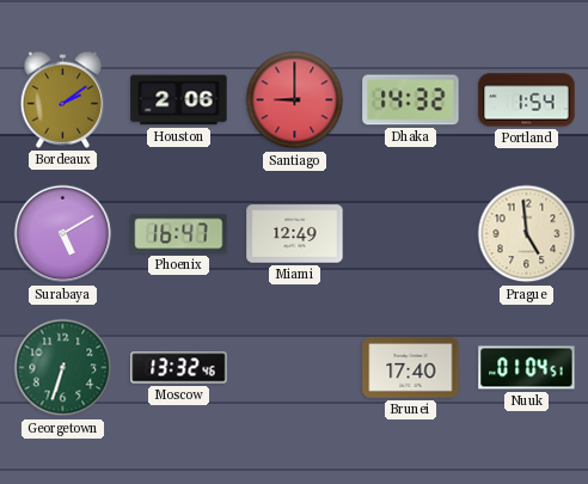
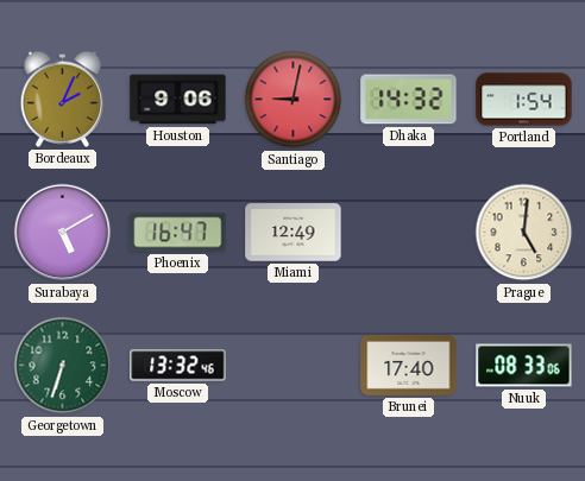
Bordeaux: 2:09 -> 2:04 (63, 99)
Houston: 2:06 -> 9:06 (178, 100)
Santiago: 9:00 -> 9:02 (294, 100)
Prague: 4:59 -> 5:01 (524, 233)
Nuuk: 01:04 -> 08:33 (524, 366)
